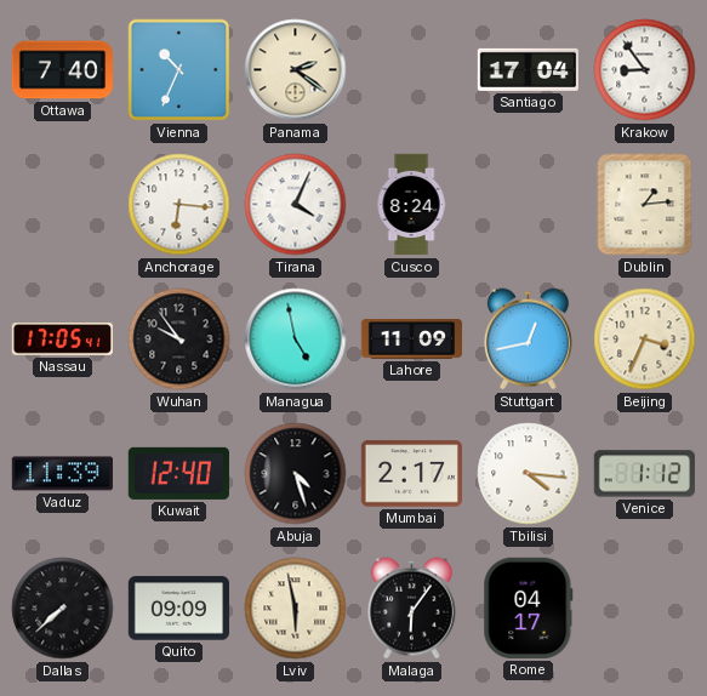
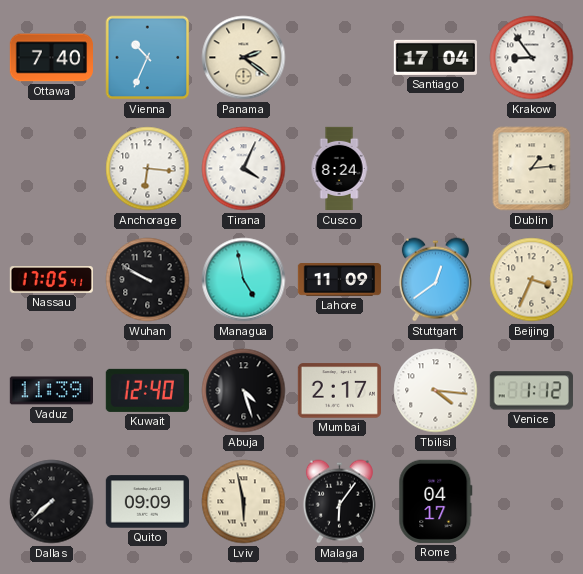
Wuhan: 9:54 -> 9:50 (148, 280)
Stuttgart: 12:43 -> 12:39 (435, 280)
